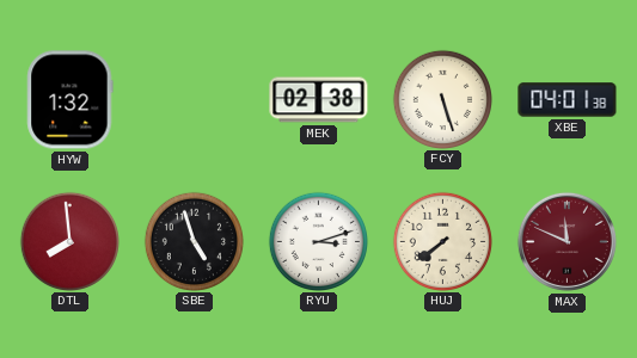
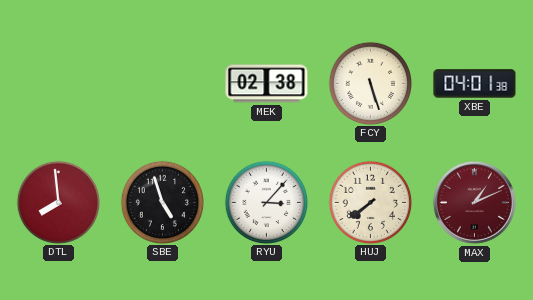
HYW: 1:32 -> none (71, 100)
RYU: 3:12 -> 3:07 (266, 202)
MAX: 11:49 -> 1:11 (474, 202)
